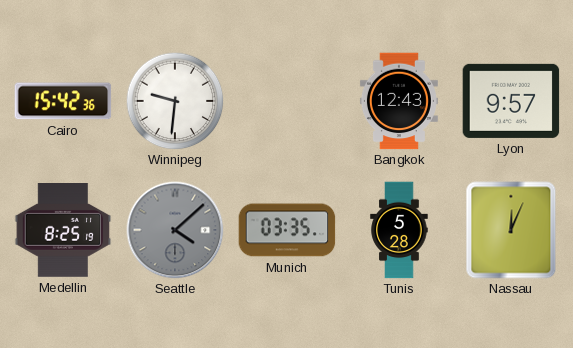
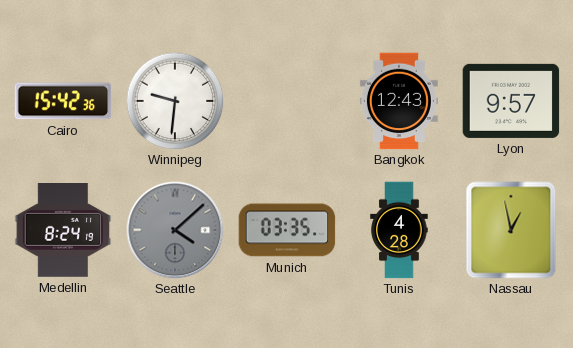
Medellin: 8:25 -> 8:24 (63, 231)
Tunis: 5:28 -> 4:28 (399, 230)
Nassau: 12:04 -> 12:58 (511, 230)
